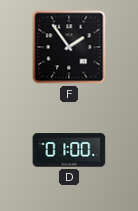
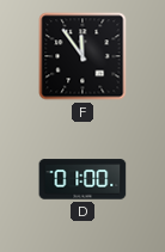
F: 1:54 -> 11:54 (82, 56)
